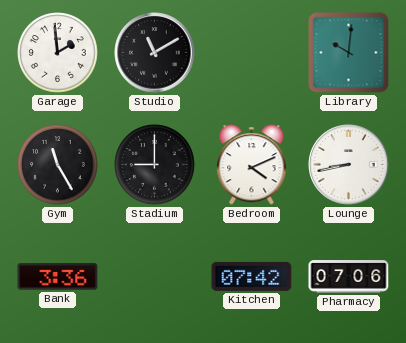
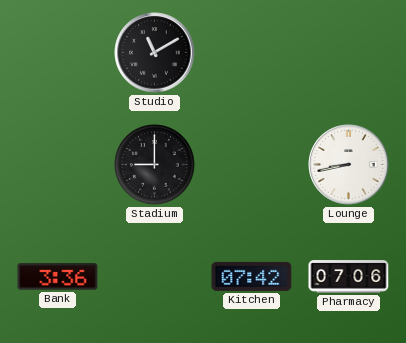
Garage: 1:59 -> none (58, 53)
Library: 10:01 -> none (349, 53)
Gym: 11:25 -> none (58, 165)
Bedroom: 4:11 -> none (252, 165)
